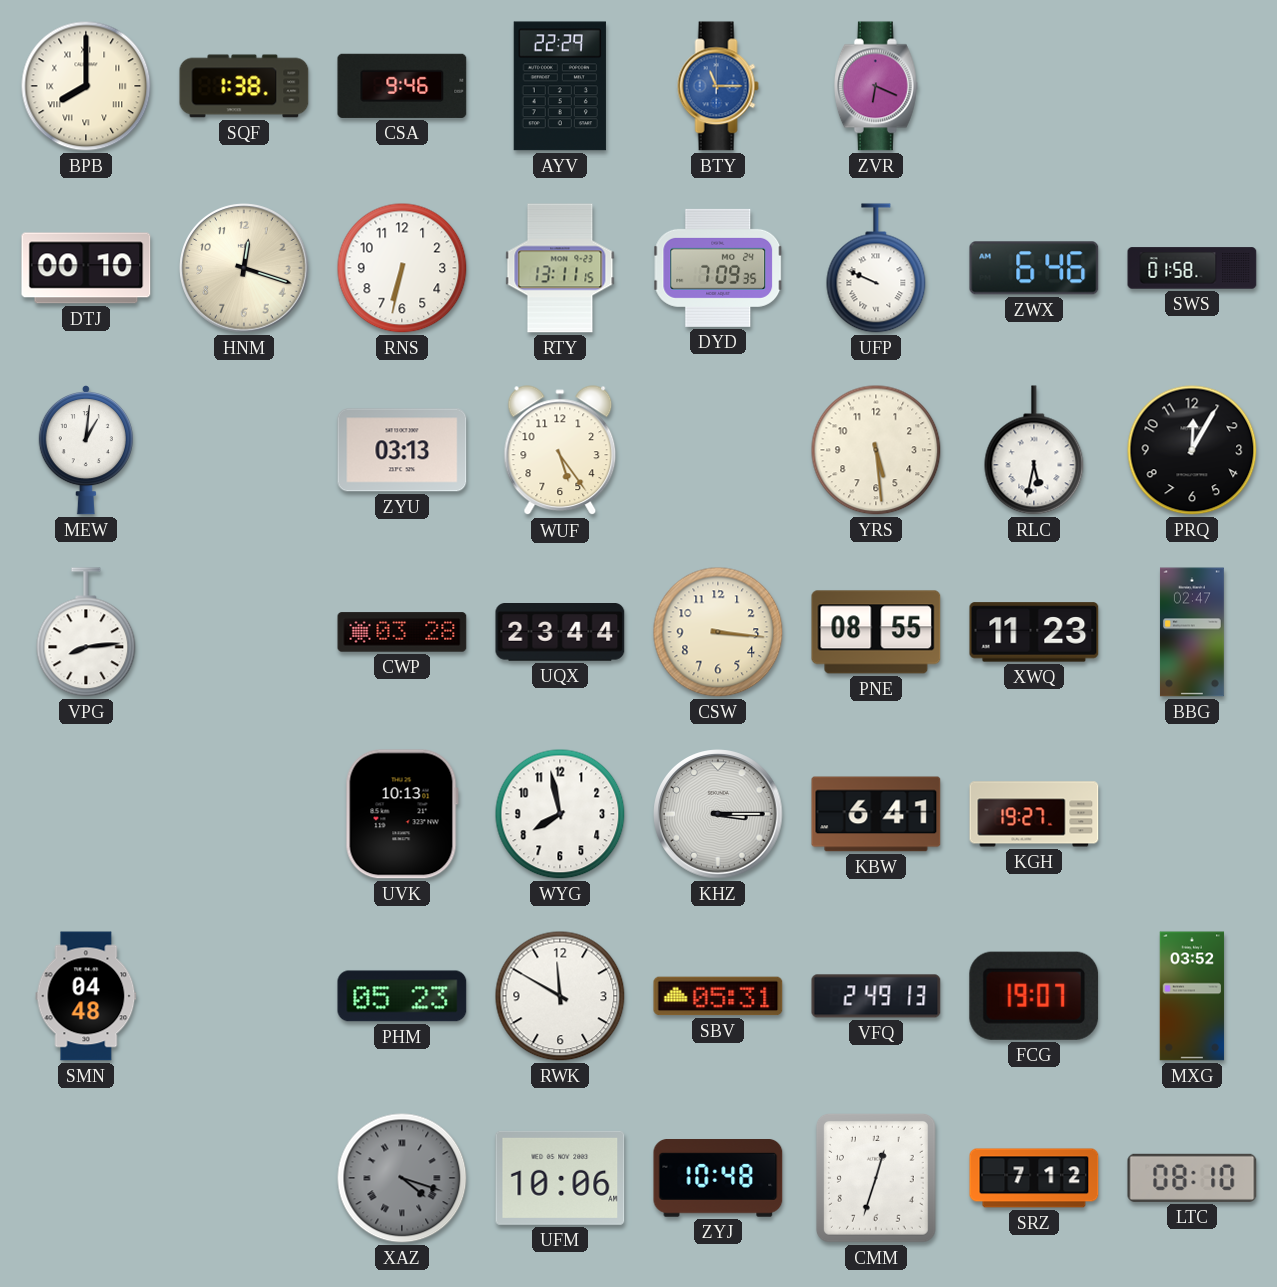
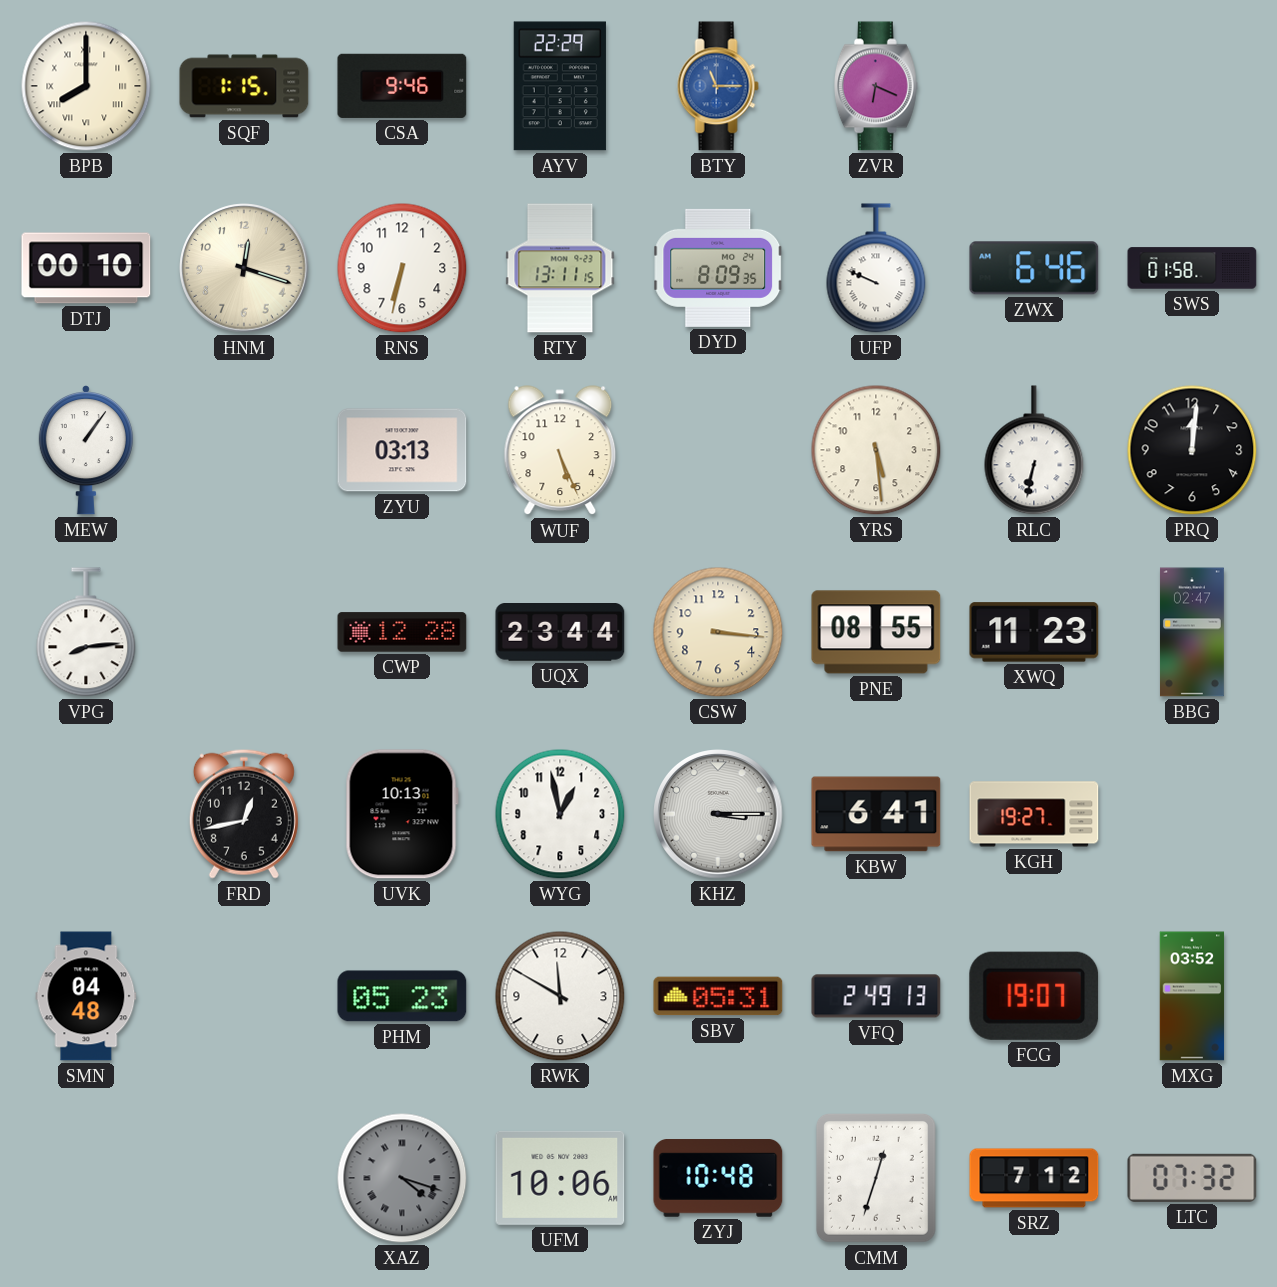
SQF: 1:38 -> 1:15 (244, 86)
DYD: 7:09 -> 8:09 (719, 268)
MEW: 1:01 -> 1:06 (86, 450)
WUF: 5:24 -> 5:26 (560, 451)
RLC: 5:32 -> 6:32 (1034, 450)
PRQ: 12:05 -> 12:01 (1192, 450)
CWP: 03:28 -> 12:28 (402, 632)
FRD: none -> 12:43 (244, 814)
WYG: 7:58 -> 12:58 (560, 814)
LTC: 08:10 -> 07:32 (1192, 1178)
